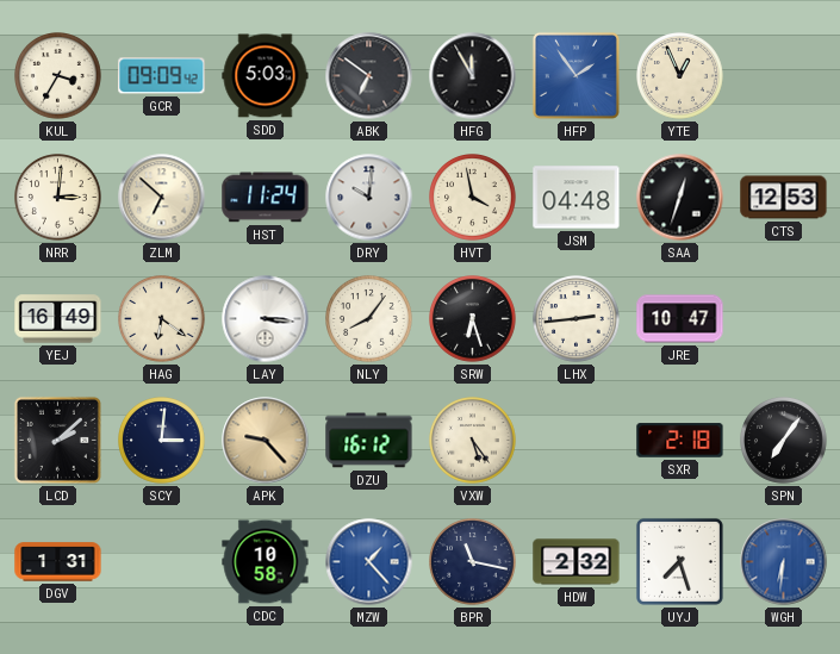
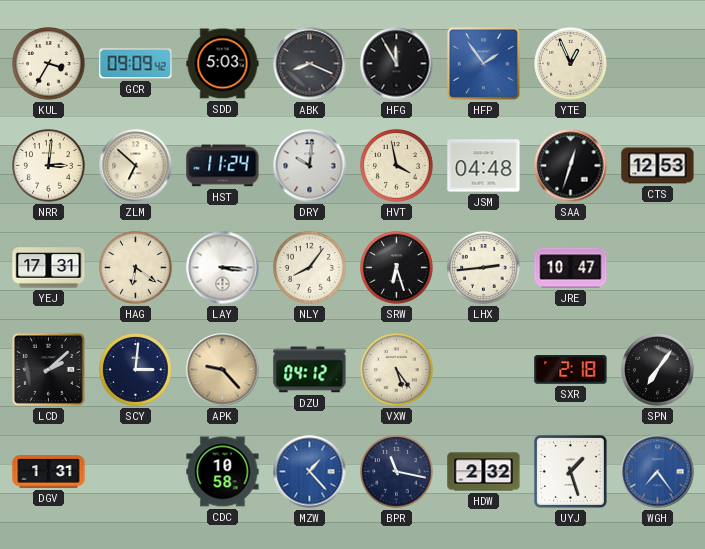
ABK: 6:51 -> 8:19 (310, 64)
YEJ: 16:49 -> 17:31 (49, 268)
DZU: 16:12 -> 04:12 (310, 370)
UYJ: 7:27 -> 1:27 (570, 471)
WGH: 6:31 -> 7:24 (658, 472)
